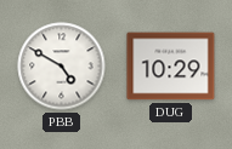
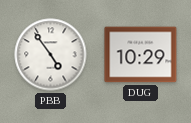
PBB: 4:50 -> 4:54 (51, 55)
